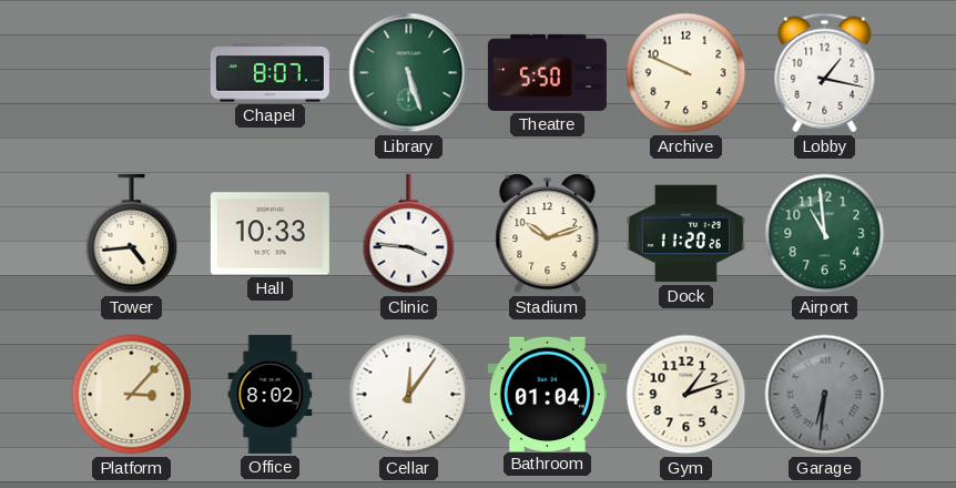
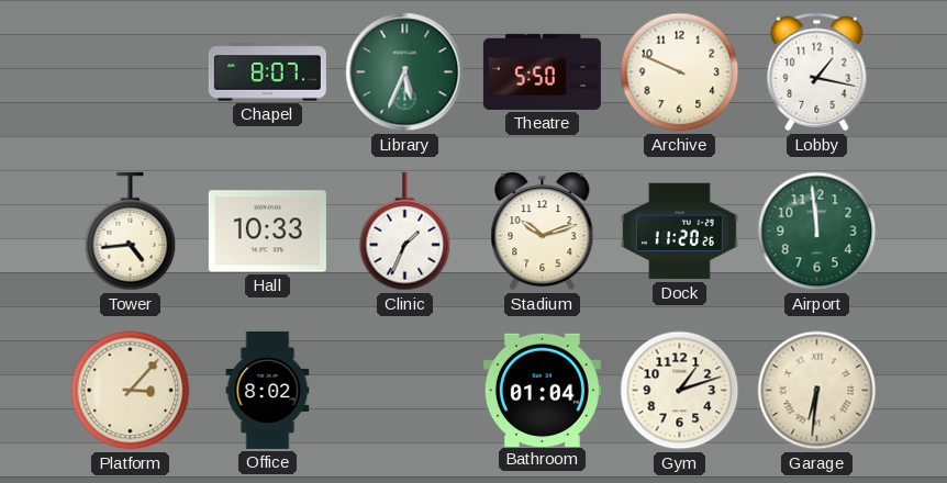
Library: 5:27 -> 5:34 (405, 72)
Clinic: 3:46 -> 1:34 (405, 232)
Airport: 10:59 -> 11:59 (817, 232)
Cellar: 12:06 -> none (409, 395)
Garage dial: grey -> cream (817, 391)
